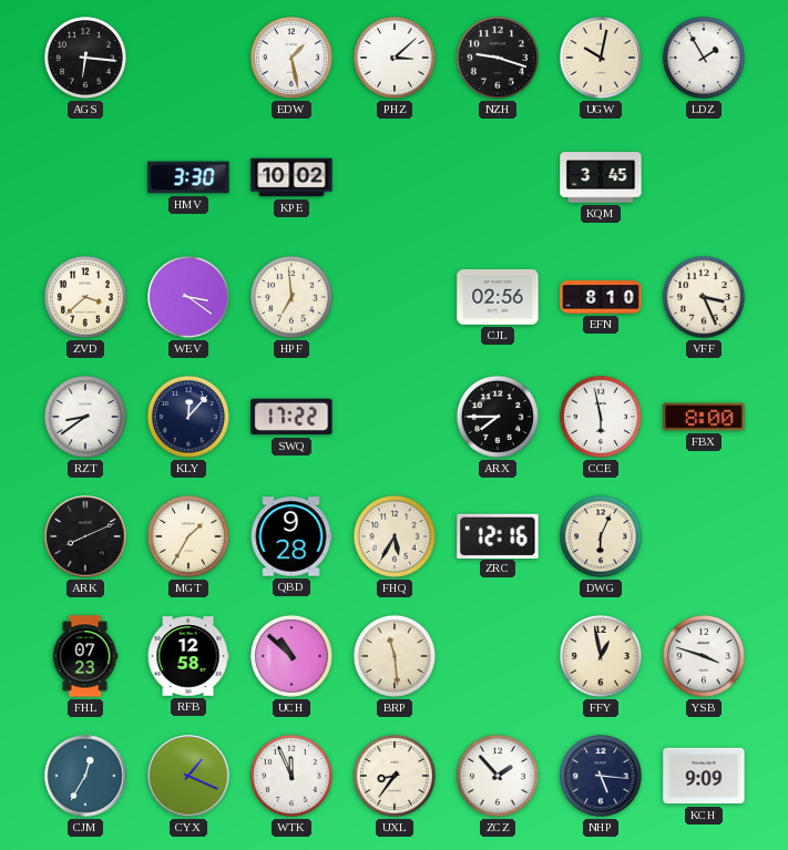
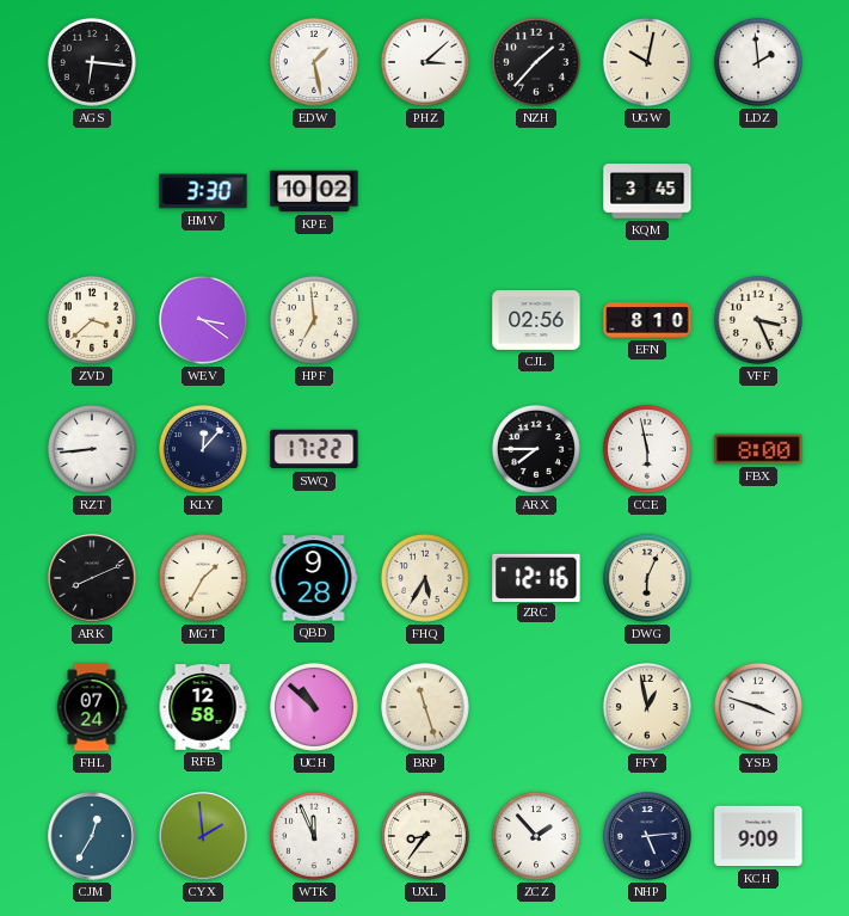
NZH: 9:18 -> 1:37 (536, 62)
LDZ: 1:55 -> 1:59 (758, 62)
RZT: 8:39 -> 8:44 (92, 449)
FHL: 07:23 -> 07:24 (92, 707)
BRP: 11:29 -> 11:27 (425, 707)
CYX: 1:19 -> 1:59 (203, 836)
NHP: 5:16 -> 5:14 (647, 836)
